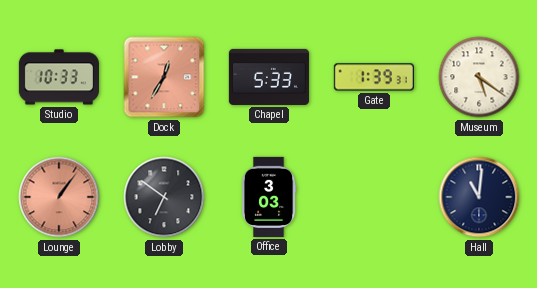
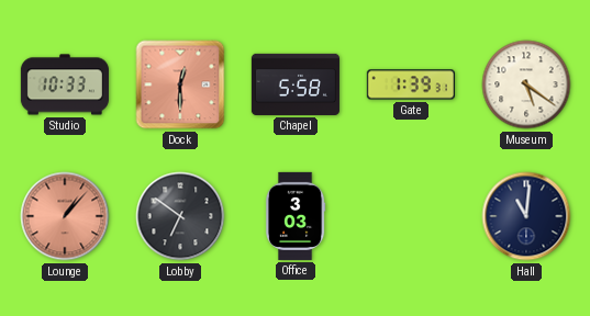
Dock: 12:35 -> 12:30 (180, 84)
Chapel: 5:33 -> 5:58 (296, 84)
Lounge: 1:06 -> 1:07 (65, 216)
